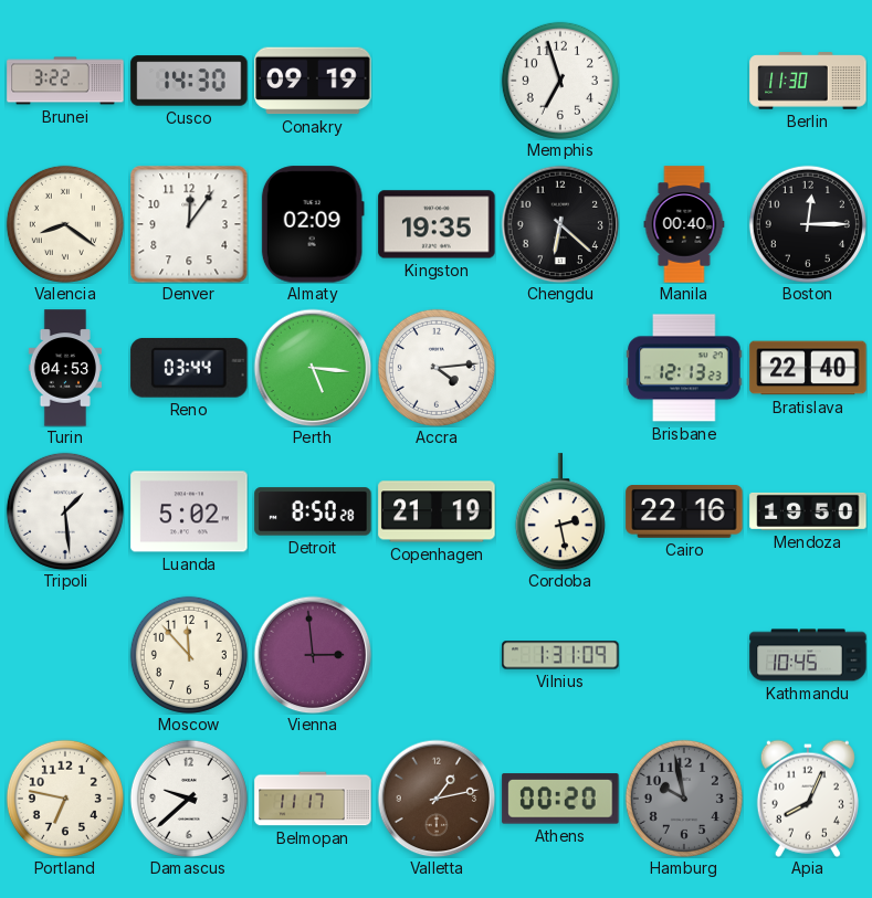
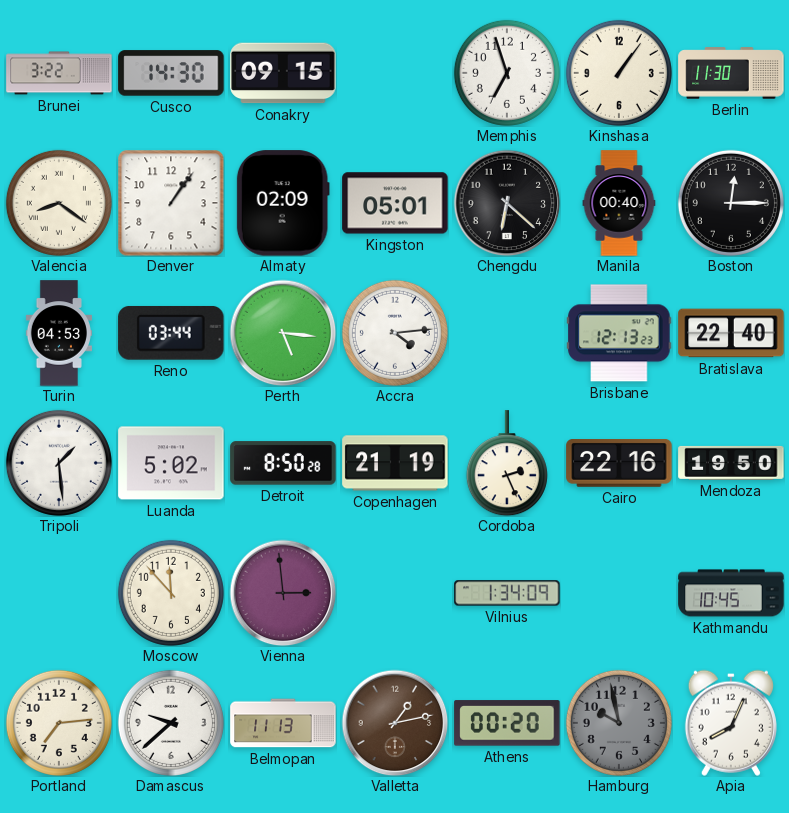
Conakry: 09:19 -> 09:15 (283, 73)
Kinshasa: none -> 1:06 (619, 73)
Denver: 12:06 -> 1:06 (171, 203)
Kingston: 19:35 -> 05:01 (395, 203)
Cordoba: 2:28 -> 2:26 (507, 463)
Vilnius: 1:31 -> 1:34 (507, 593)
Portland: 6:47 -> 7:14 (59, 723)
Belmopan: 11:17 -> 11:13 (283, 723)
